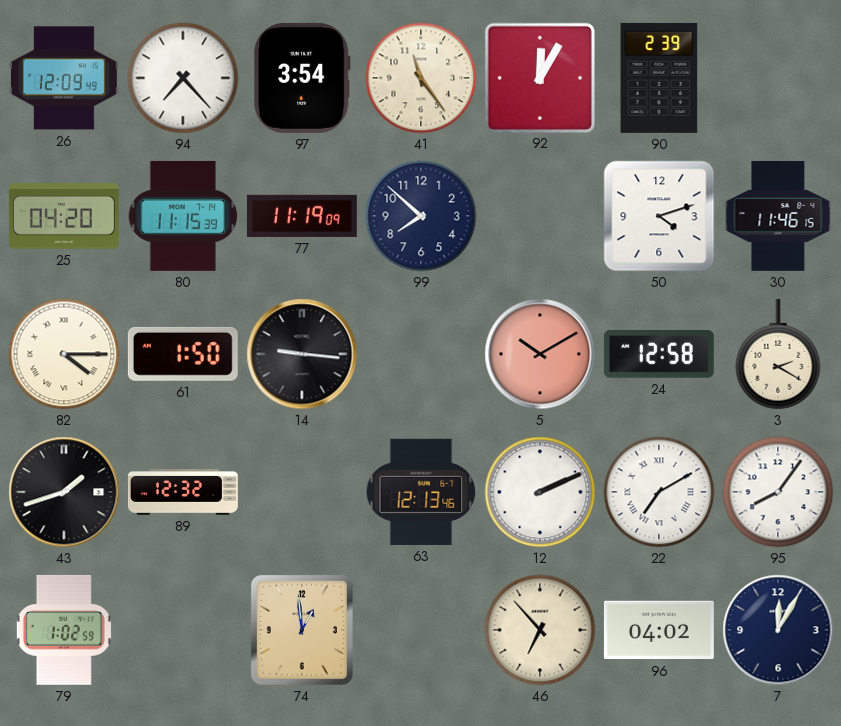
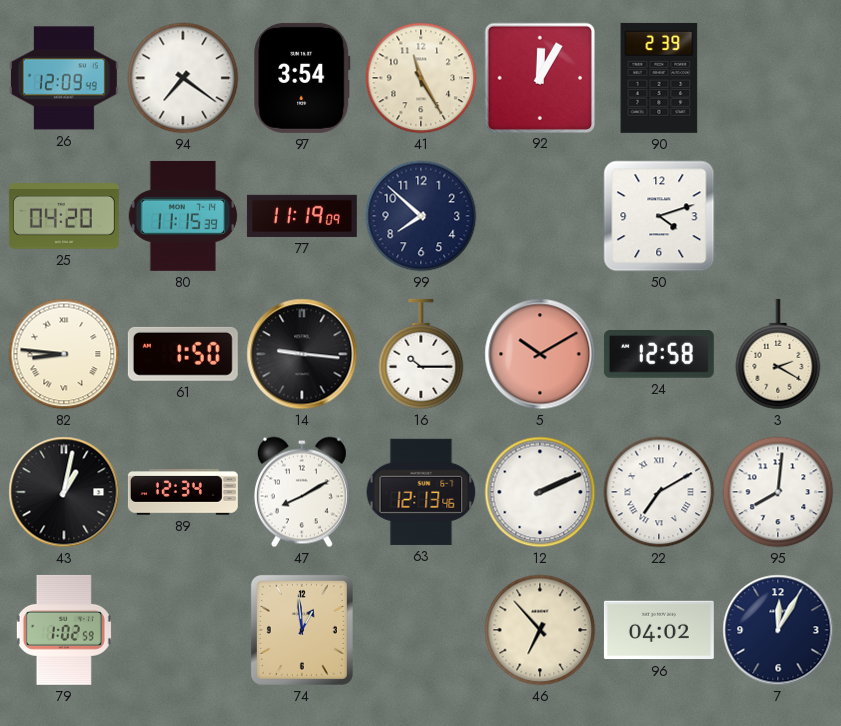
94: 7:23 -> 7:21 (183, 78)
41: 11:24 -> 11:25 (421, 78)
30: 11:46 -> none (778, 216)
82: 4:15 -> 8:46 (64, 354)
16: none -> 10:15 (421, 354)
43: 1:42 -> 1:02 (64, 492)
89: 12:32 -> 12:34 (183, 492)
47: none -> 8:10 (302, 492)
95: 8:06 -> 8:01 (778, 492)
